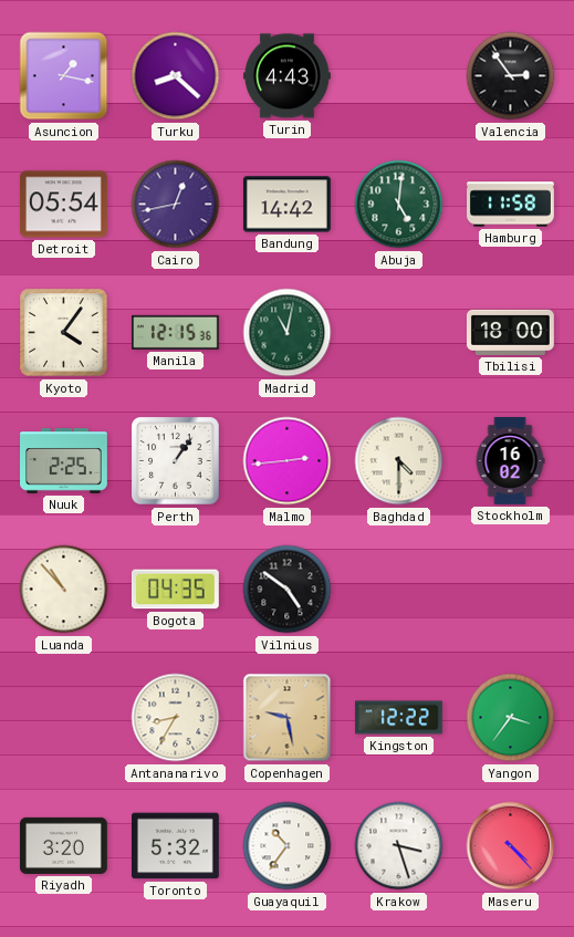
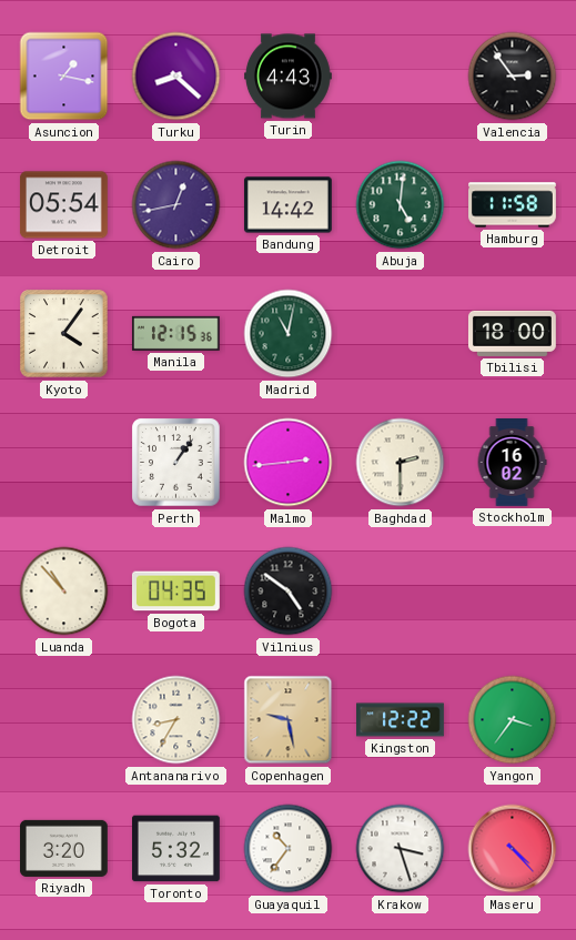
Nuuk: 2:25 -> none (64, 461)
Baghdad: 4:30 -> 2:30 (401, 463)
